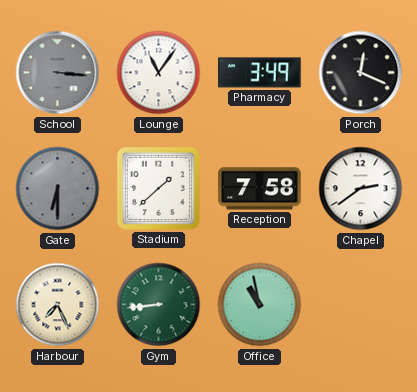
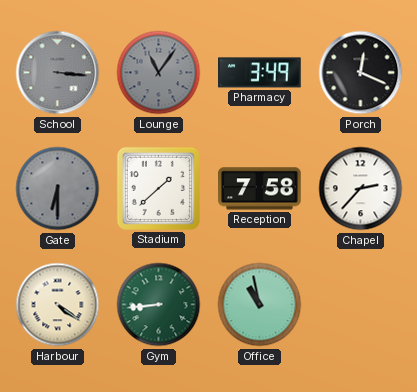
Lounge dial: white -> grey (159, 73)
Chapel: 2:39 -> 2:37 (361, 189)
Harbour: 7:26 -> 4:21 (58, 305)
